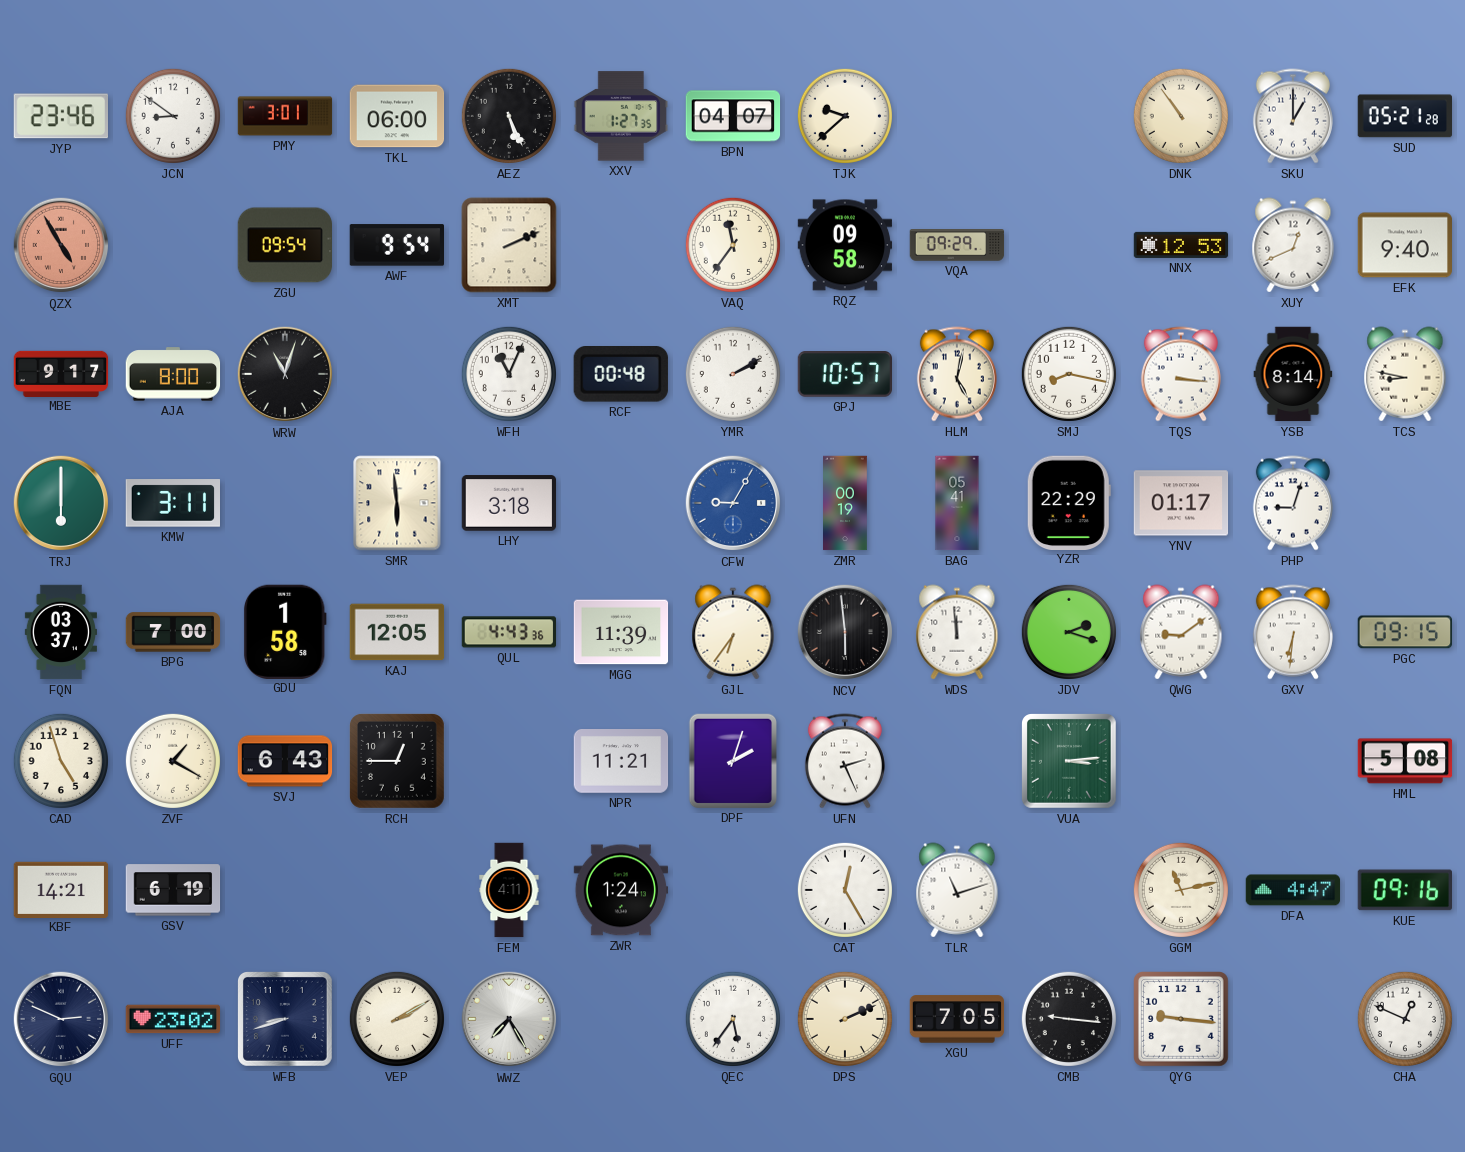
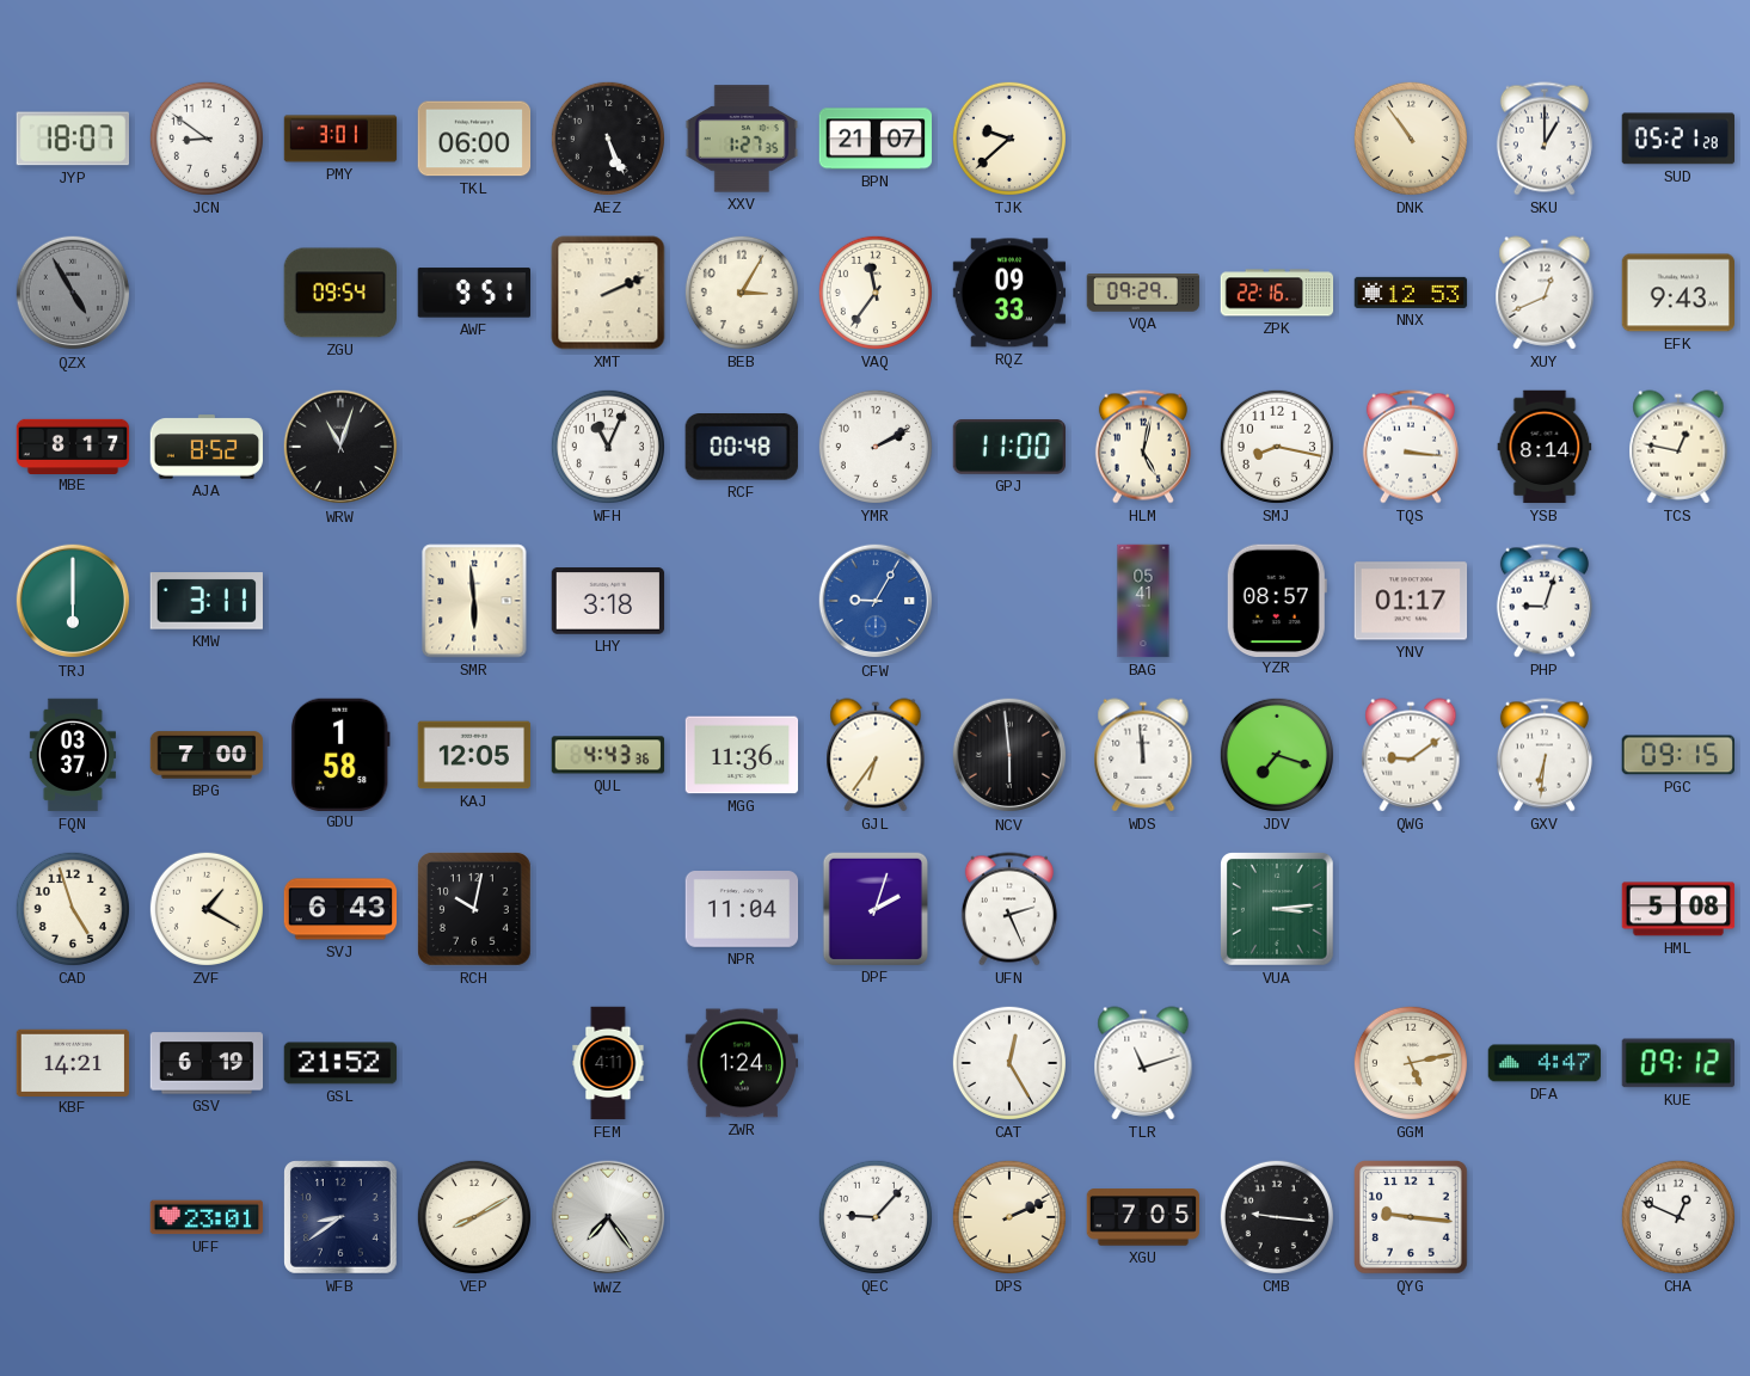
JYP: 23:46 -> 18:07 (72, 139)
BPN: 04:07 -> 21:07 (876, 139)
QZX dial: salmon -> grey (73, 293)
AWF: 9:54 -> 9:51 (473, 293)
BEB: none -> 3:05 (742, 293)
RQZ: 09:58 -> 09:33 (1009, 293)
ZPK: none -> 22:16 (1277, 293)
EFK: 9:40 -> 9:43 (1678, 293)
MBE: 9:17 -> 8:17 (73, 446)
AJA: 8:00 -> 8:52 (207, 447)
GPJ: 10:57 -> 11:00 (1008, 448)
TCS: 8:47 -> 12:47 (1678, 447)
ZMR: 00:19 -> none (846, 503)
YZR: 22:29 -> 08:57 (1277, 600)
MGG: 11:39 -> 11:36 (742, 755)
JDV: 2:18 -> 7:18 (1277, 755)
RCH: 12:45 -> 10:02 (474, 909)
NPR: 11:21 -> 11:04 (742, 910)
GSL: none -> 21:52 (340, 1063)
GGM: 11:13 -> 5:13 (1411, 1063)
KUE: 09:16 -> 09:12 (1677, 1063)
GQU: 2:49 -> none (61, 1019)
UFF: 23:02 -> 23:01 (207, 1217)
WFB: 8:42 -> 8:39 (342, 1218)
VEP: 2:10 -> 8:10 (474, 1217)
WWZ: 7:25 -> 7:24 (608, 1217)
QEC: 5:36 -> 9:07 (876, 1217)
